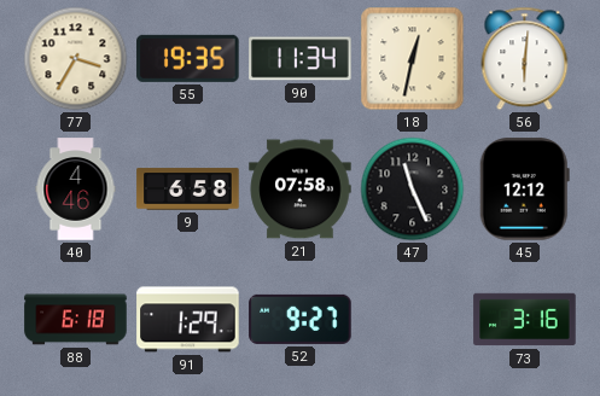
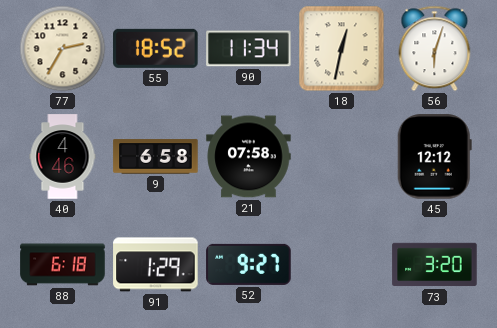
77: 3:35 -> 2:35 (63, 49)
55: 19:35 -> 18:52 (156, 48)
56: 6:01 -> 6:03 (435, 49)
47: 11:26 -> none (413, 190)
73: 3:16 -> 3:20 (435, 265)
